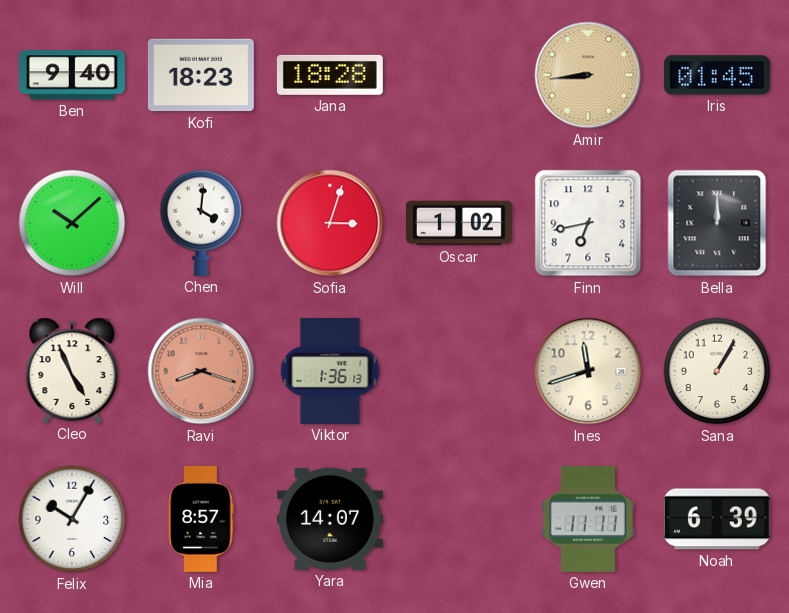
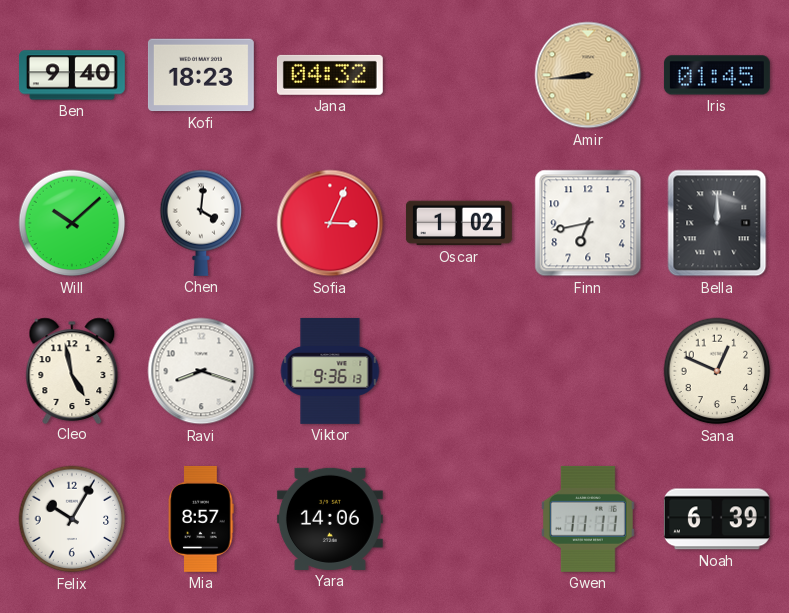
Jana: 18:28 -> 04:32 (330, 75)
Sofia: 3:03 -> 3:04 (330, 223)
Cleo: 4:56 -> 4:58 (72, 370)
Ravi dial: salmon -> white (201, 371)
Viktor: 1:36 -> 9:36 (330, 371)
Ines: 11:42 -> none (588, 371)
Sana: 1:05 -> 12:49 (717, 371)
Yara: 14:07 -> 14:06 (330, 519)
